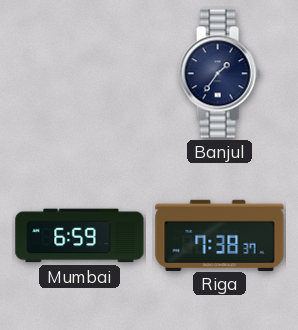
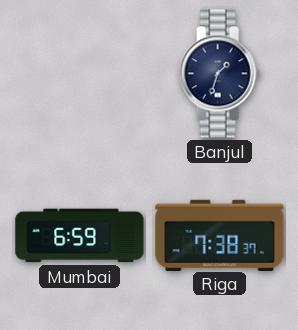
Banjul: 1:36 -> 1:33 (219, 74)
